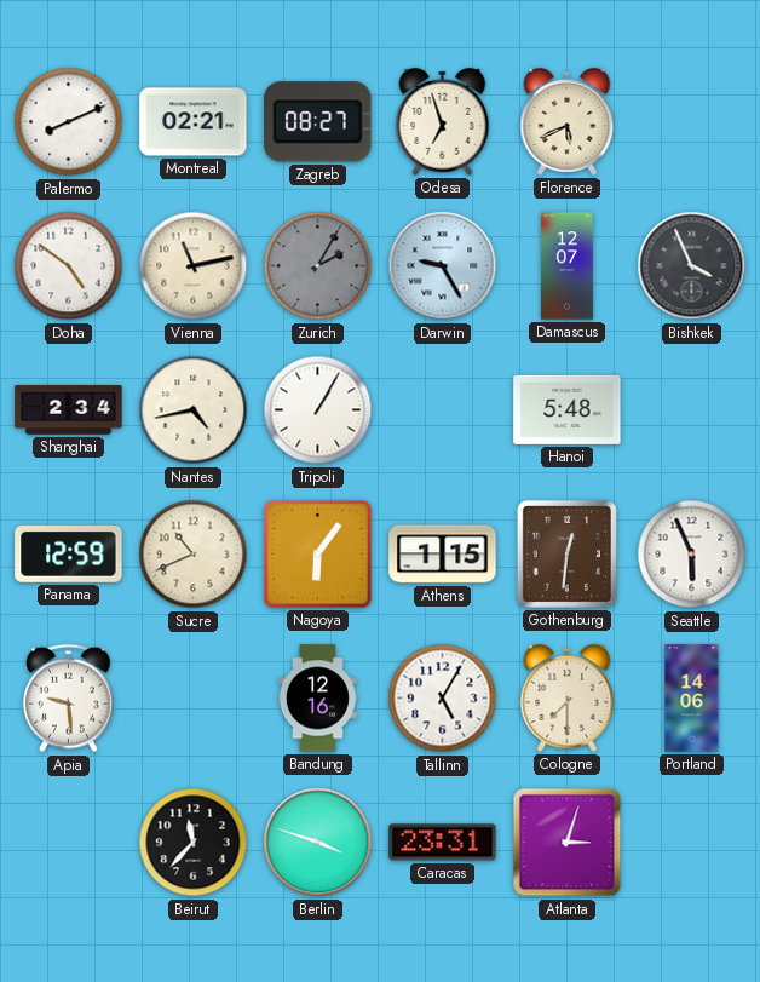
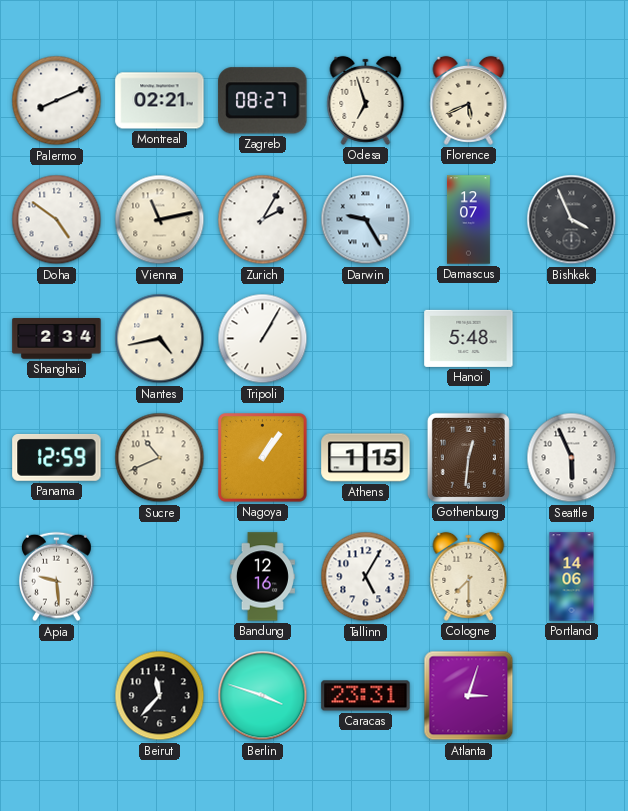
Zurich dial: grey -> white (263, 220)
Nagoya: 6:06 -> 1:06 (263, 458)
